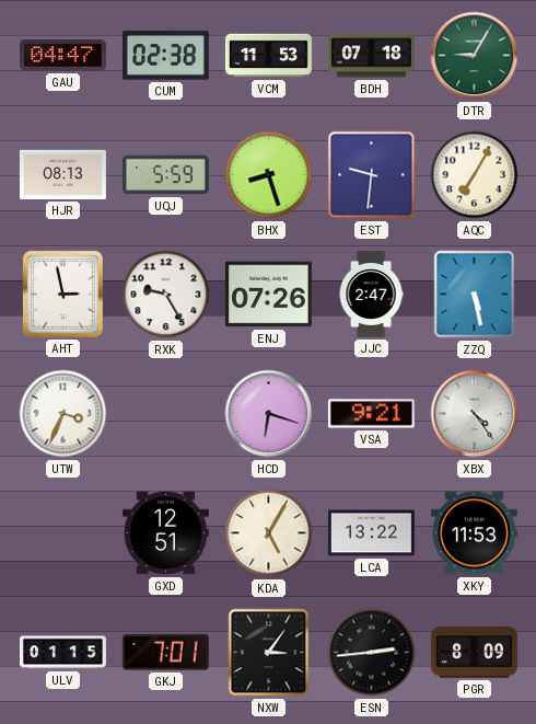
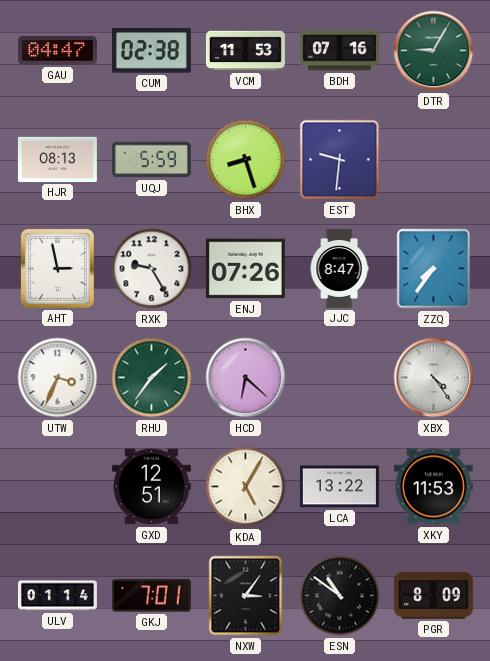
BDH: 07:18 -> 07:16 (339, 51)
AQC: 7:05 -> none (475, 175)
JJC: 2:47 -> 8:47 (339, 268)
ZZQ: 5:28 -> 7:36 (434, 269)
RHU: none -> 1:36 (152, 378)
HCD: 6:18 -> 6:22 (246, 378)
VSA: 9:21 -> none (371, 414)
ULV: 01:15 -> 01:14 (57, 596)
ESN: 2:44 -> 10:51 (340, 596)
